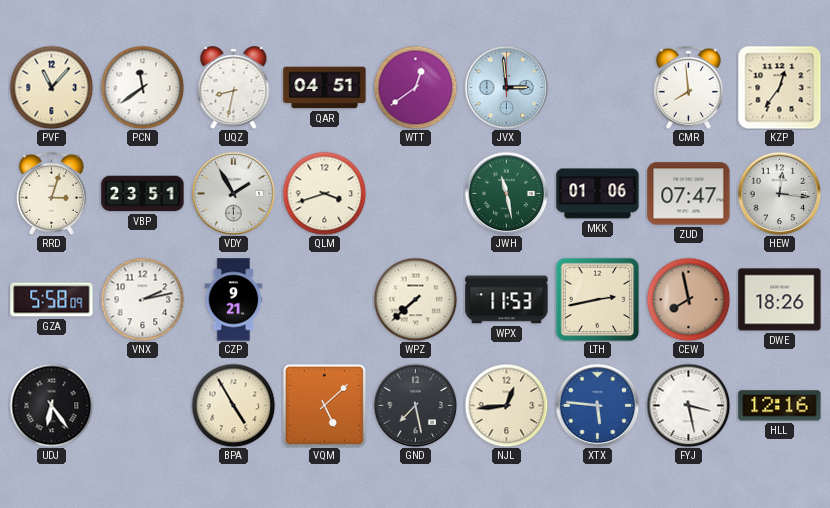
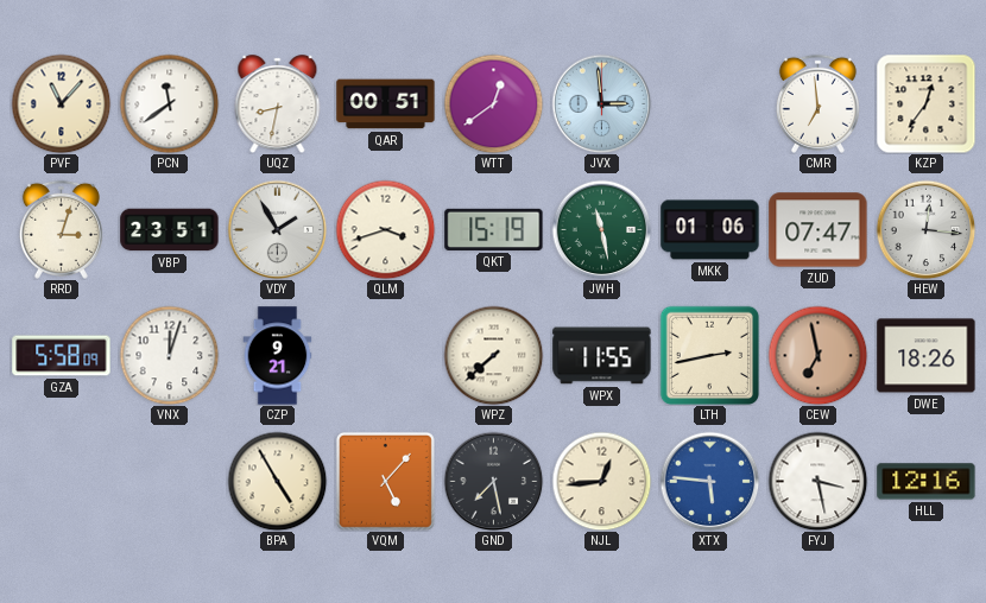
QAR: 04:51 -> 00:51 (386, 104)
CMR: 7:59 -> 6:59 (817, 103)
QKT: none -> 15:19 (494, 229)
VNX: 2:13 -> 12:03 (169, 355)
WPX: 11:53 -> 11:55 (602, 356)
CEW: 7:58 -> 6:58 (817, 355)
UDJ: 6:24 -> none (51, 405)
VQM: 5:08 -> 5:07 (385, 481)
